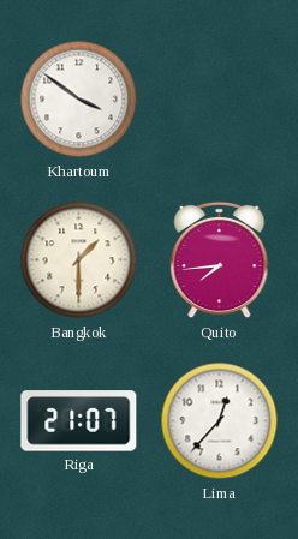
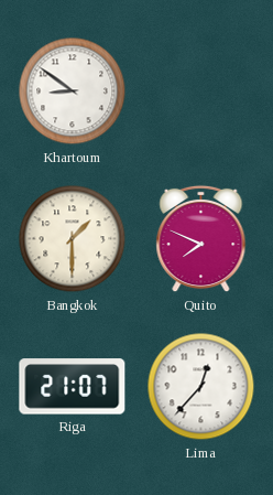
Khartoum: 3:51 -> 8:51 (73, 92)
Quito: 7:44 -> 7:49 (201, 239)
